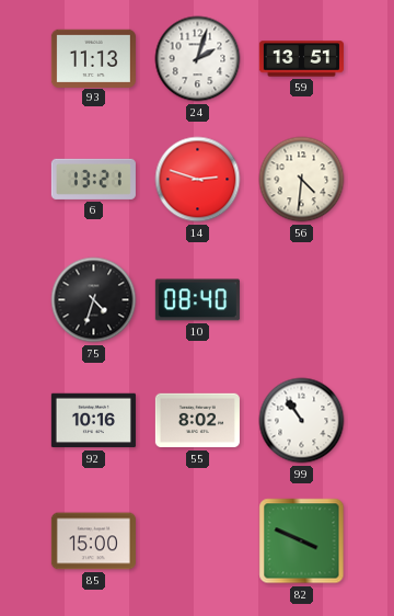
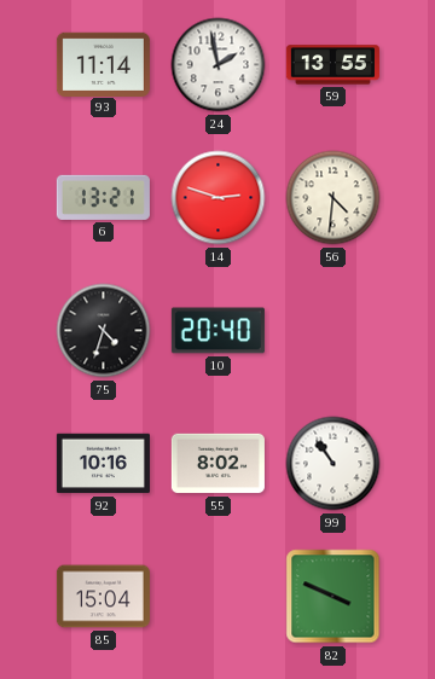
93: 11:13 -> 11:14 (103, 64)
24: 2:03 -> 1:58 (219, 65)
59: 13:51 -> 13:55 (332, 65)
10: 08:40 -> 20:40 (217, 331)
85: 15:00 -> 15:04 (103, 597)
